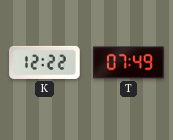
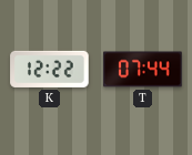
T: 07:49 -> 07:44 (143, 70)
